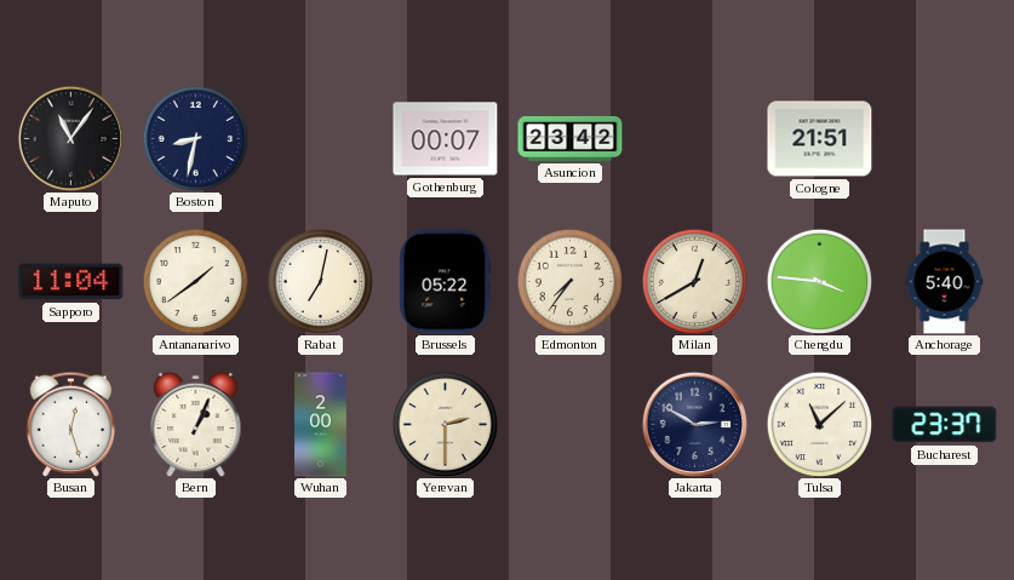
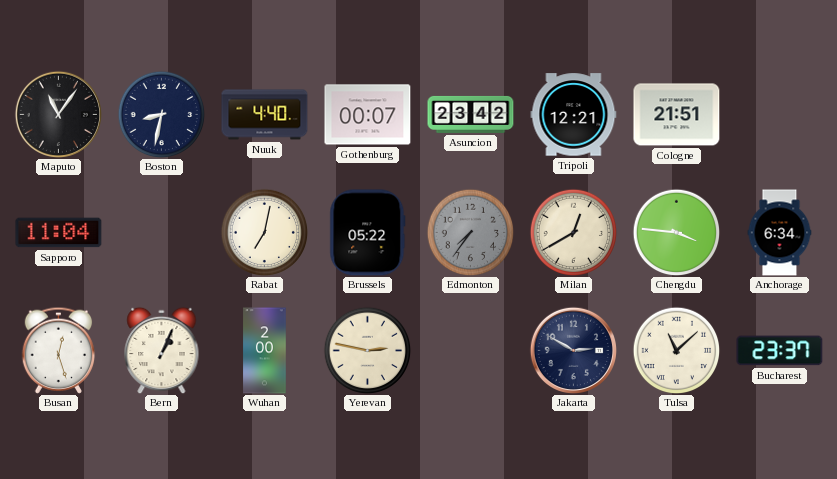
Nuuk: none -> 4:40 (265, 115)
Tripoli: none -> 12:21 (574, 115)
Antananarivo: 1:39 -> none (195, 281)
Edmonton dial: cream -> grey (470, 232)
Anchorage: 5:40 -> 6:34 (780, 233)
Yerevan: 2:30 -> 2:47 (367, 350)
